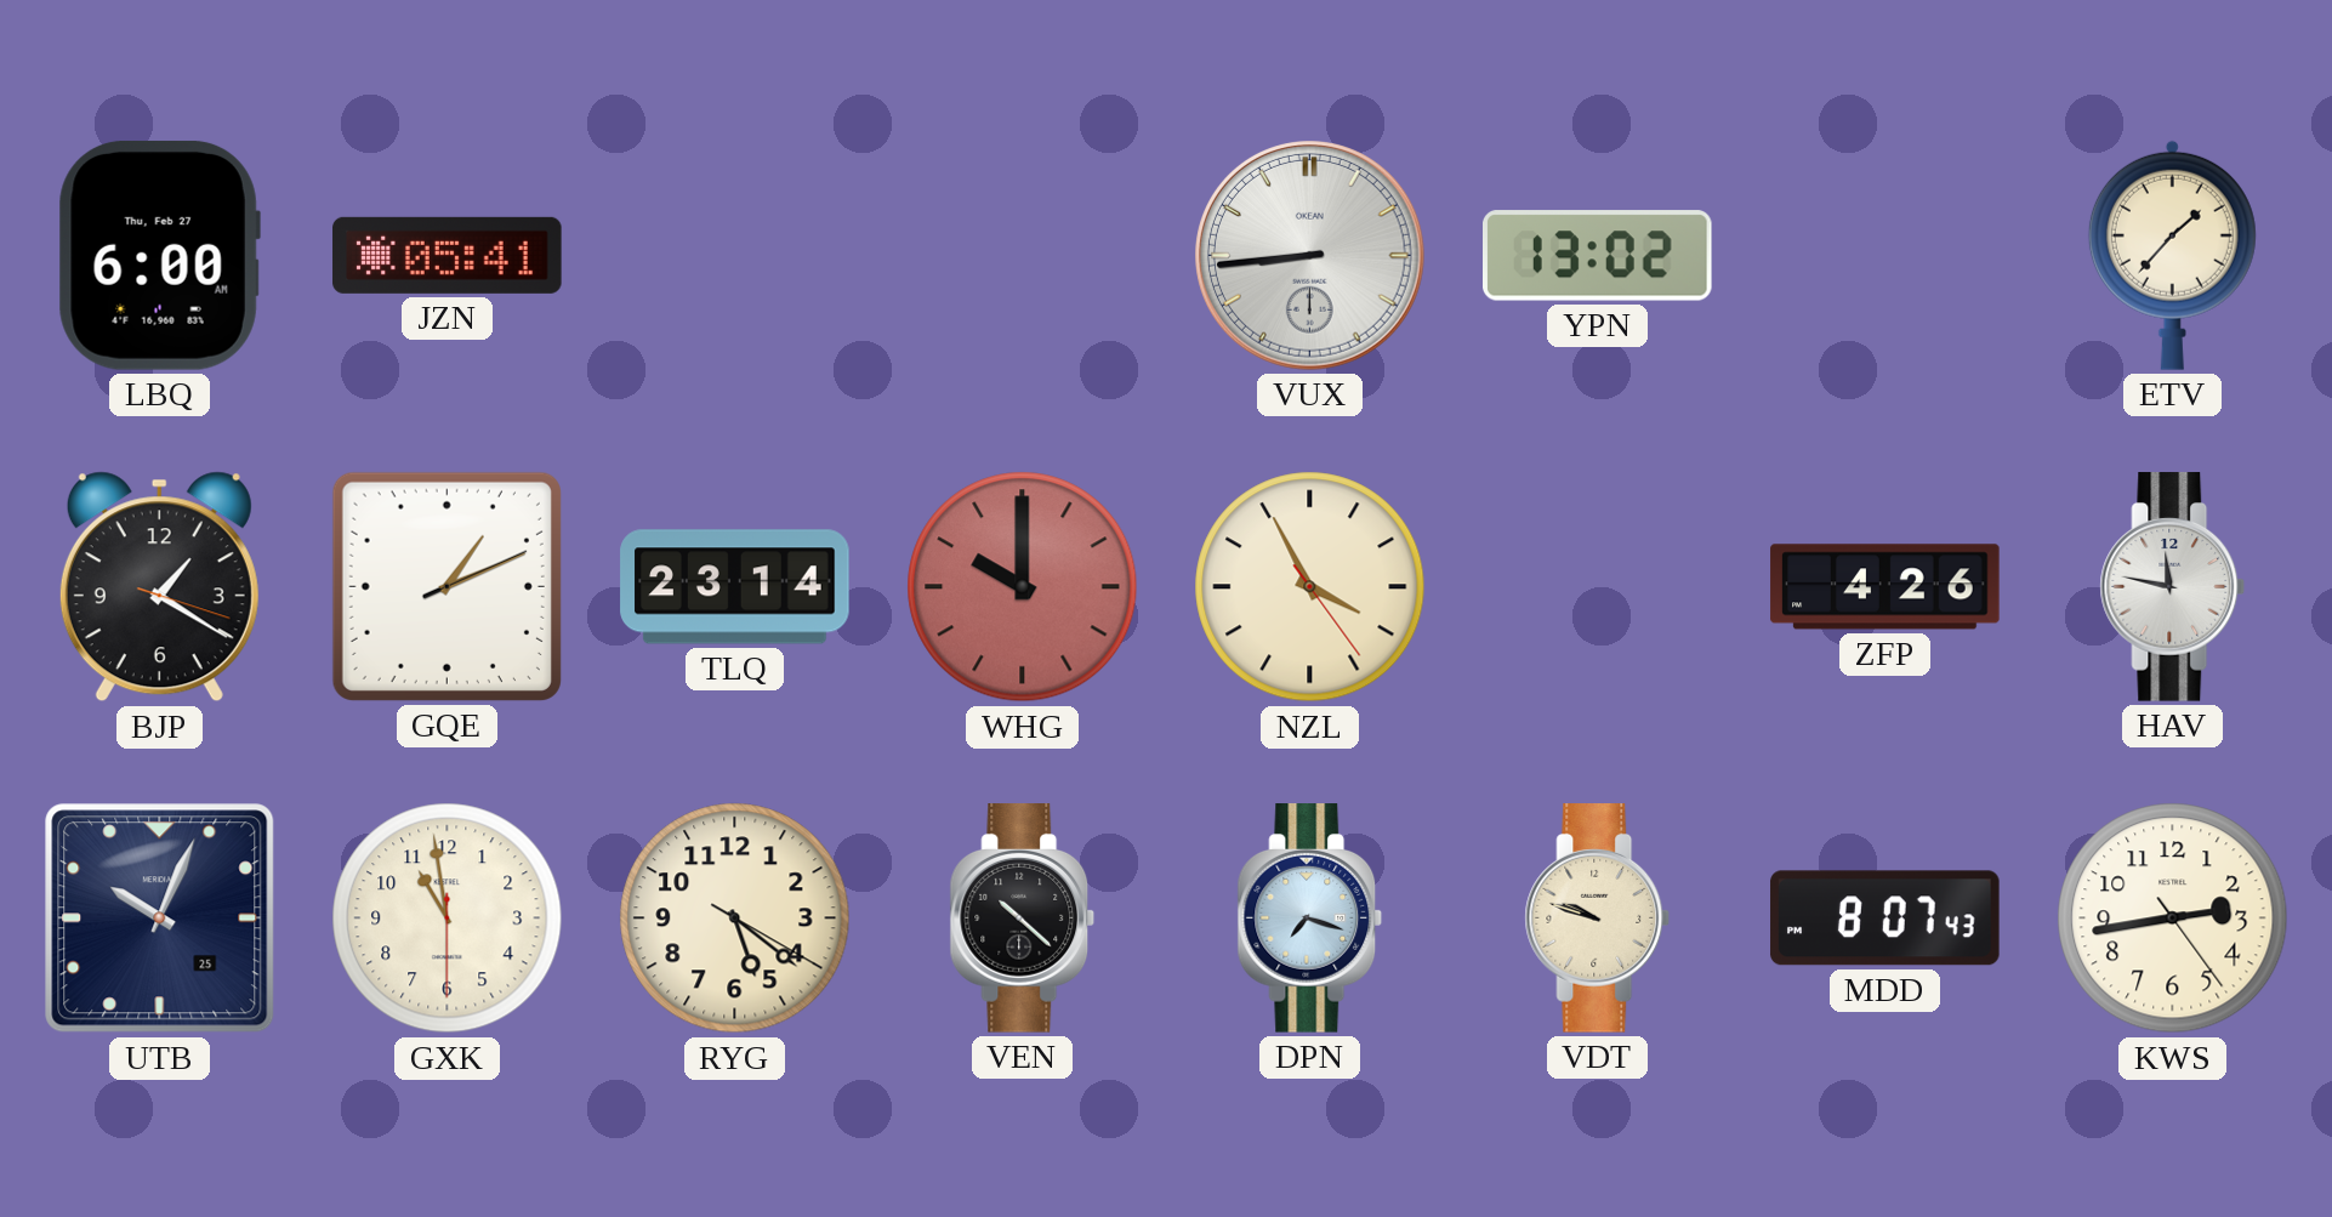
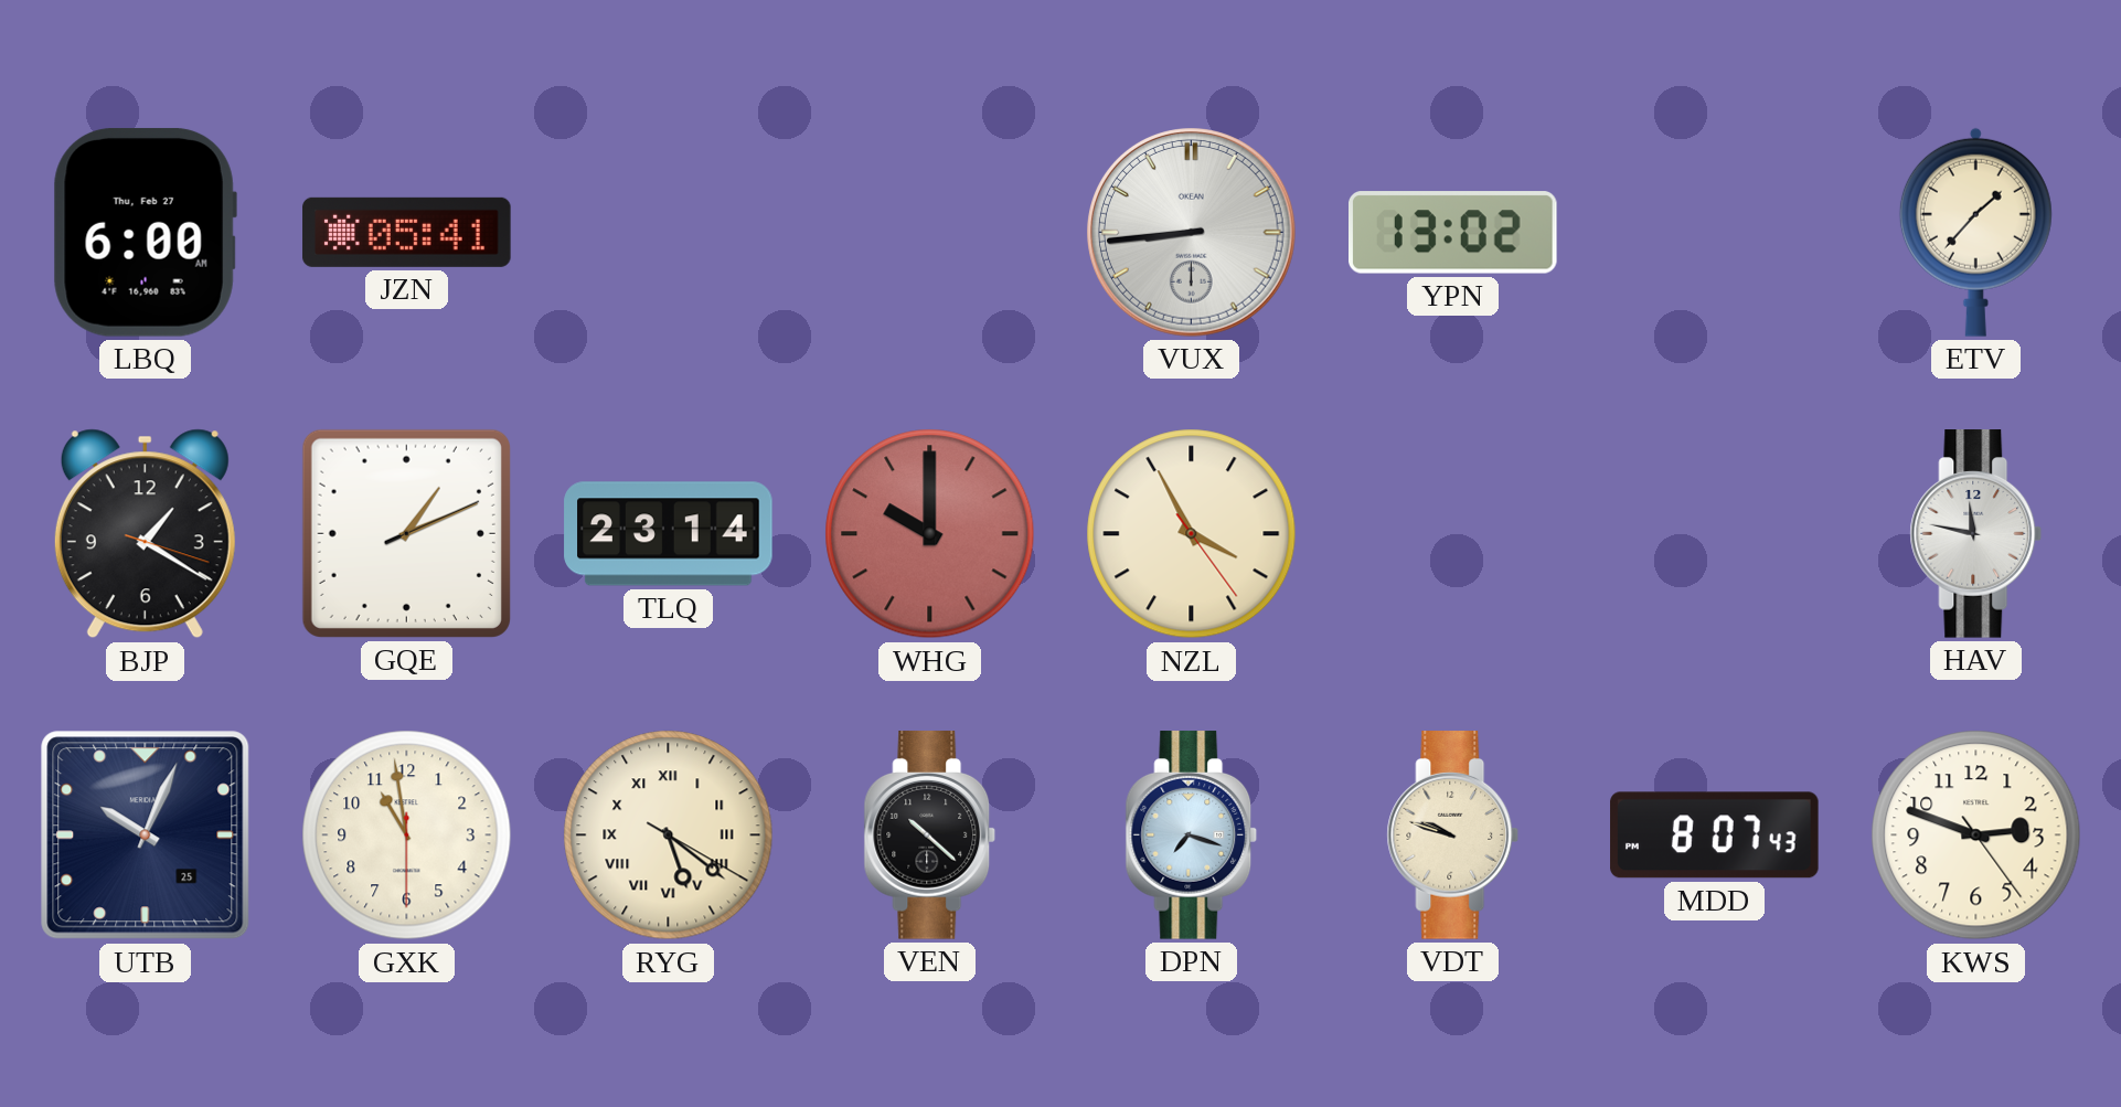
ZFP: 4:26 -> none (1885, 587)
RYG numerals: Arabic -> Roman (669, 835)
KWS: 2:43 -> 2:48 (1976, 835)
